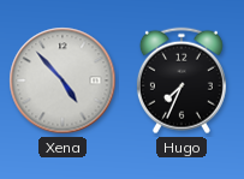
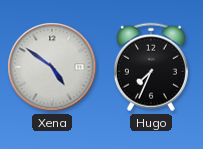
Xena: 4:53 -> 4:51 (52, 67)
